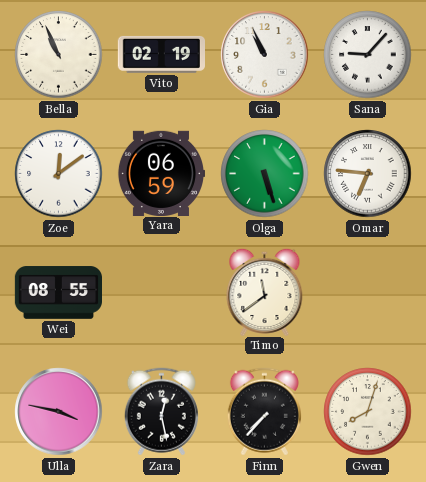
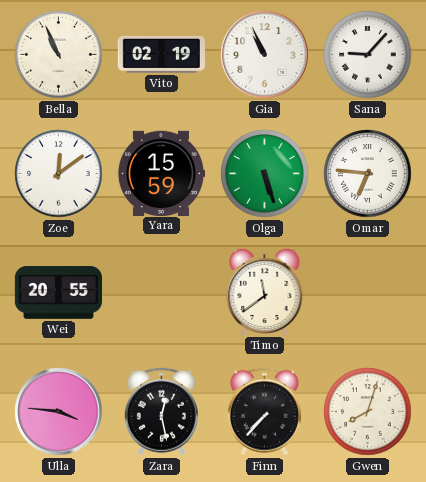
Yara: 06:59 -> 15:59 (160, 173)
Wei: 08:55 -> 20:55 (58, 293)
Ulla: 3:47 -> 3:46 (59, 412)
